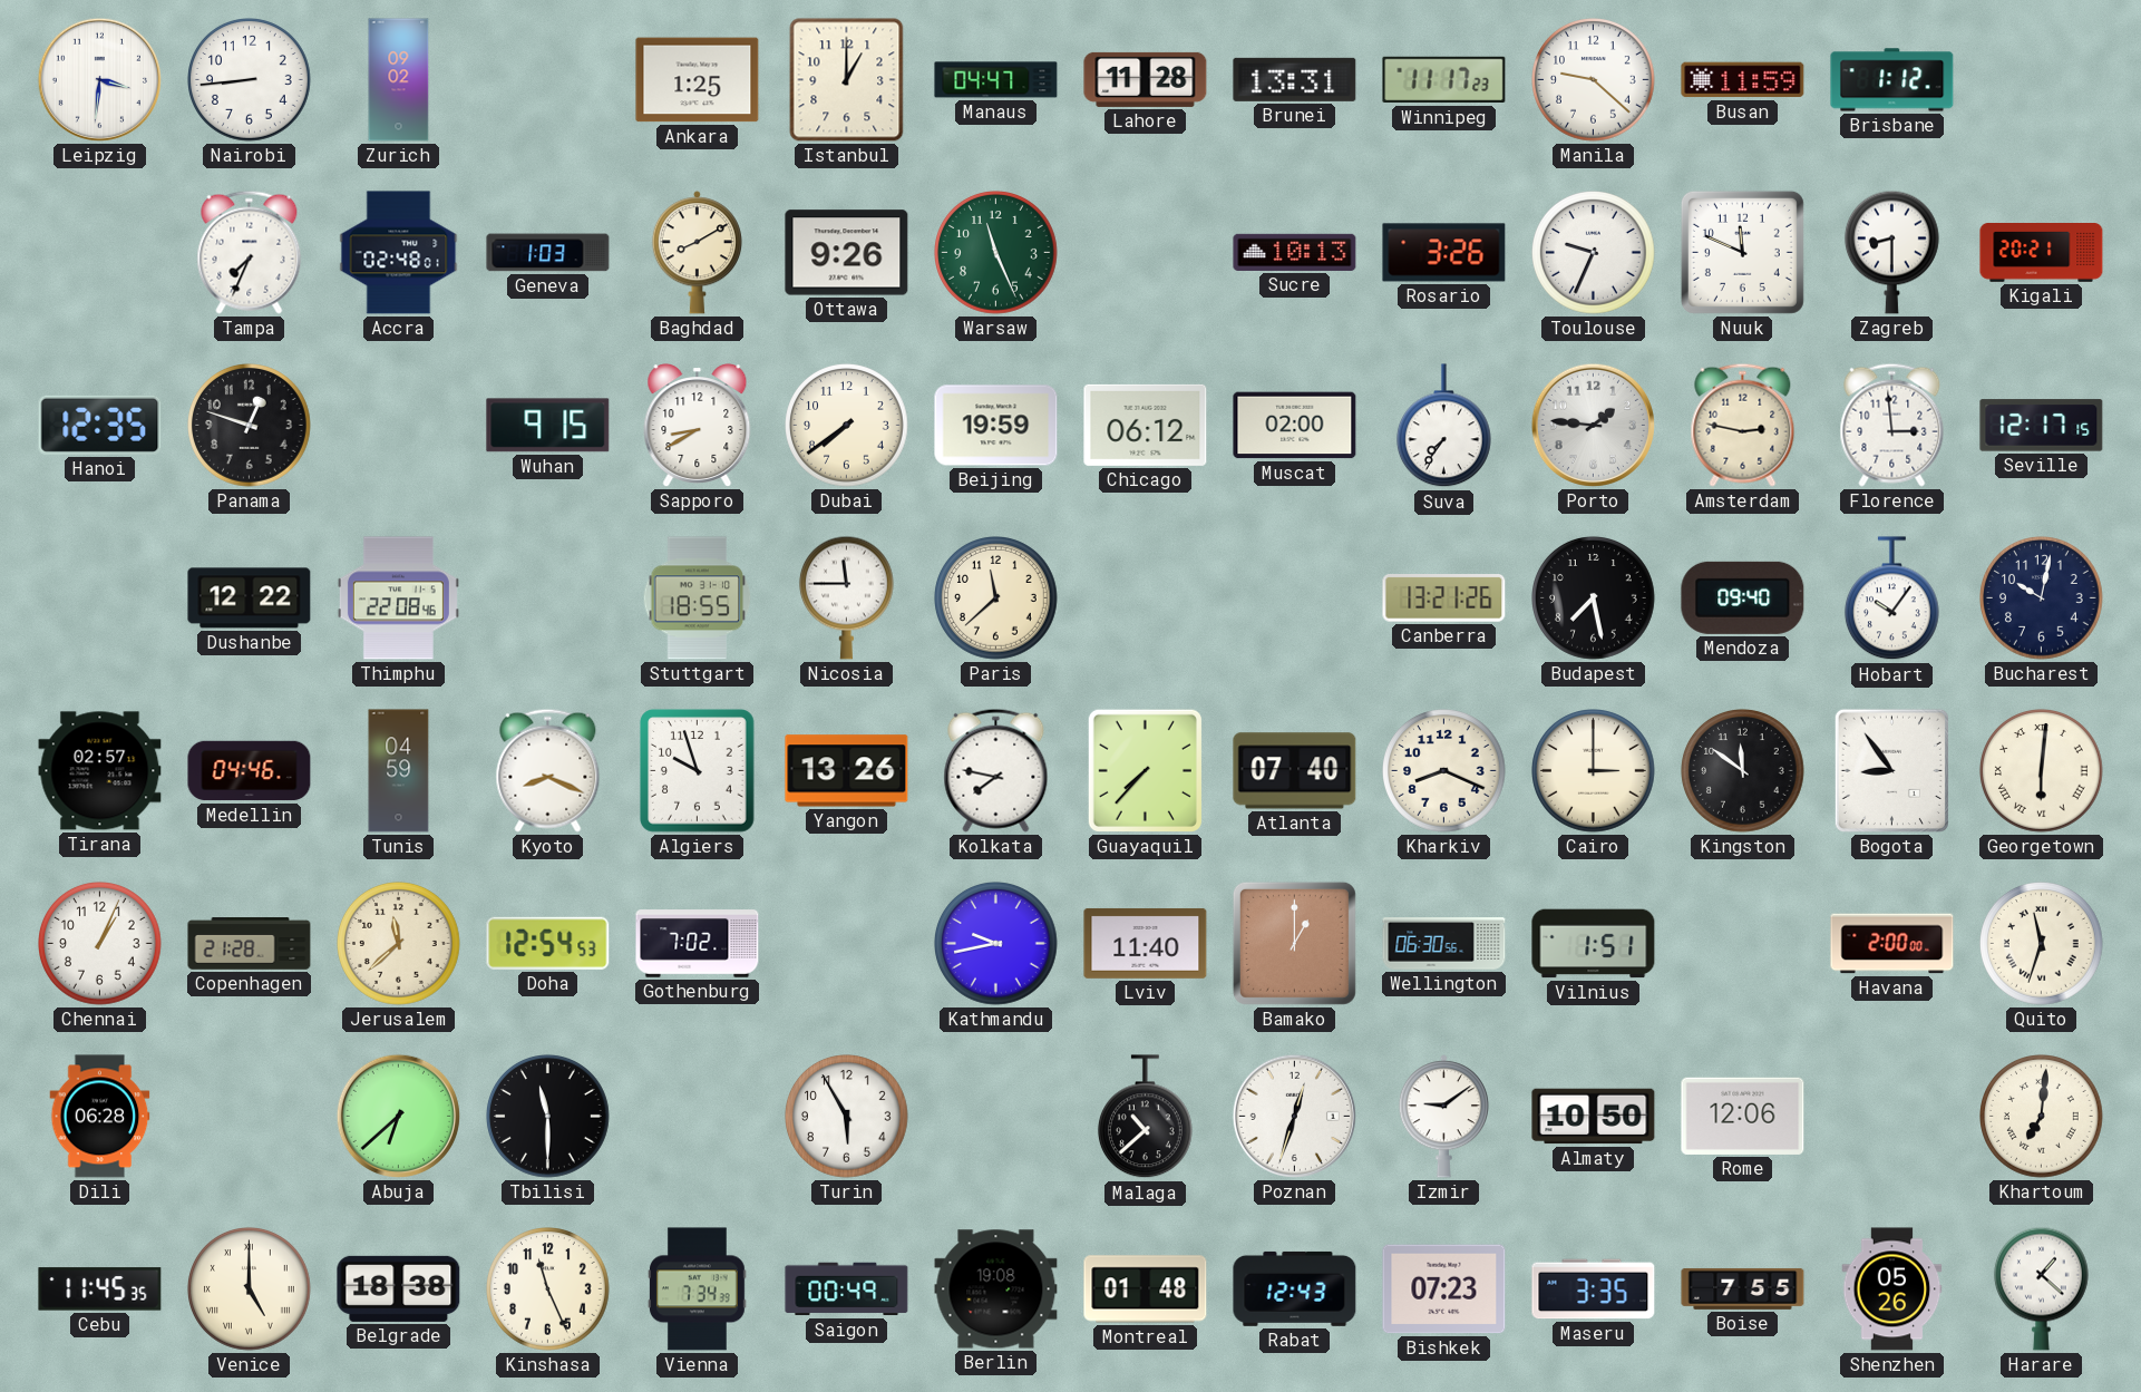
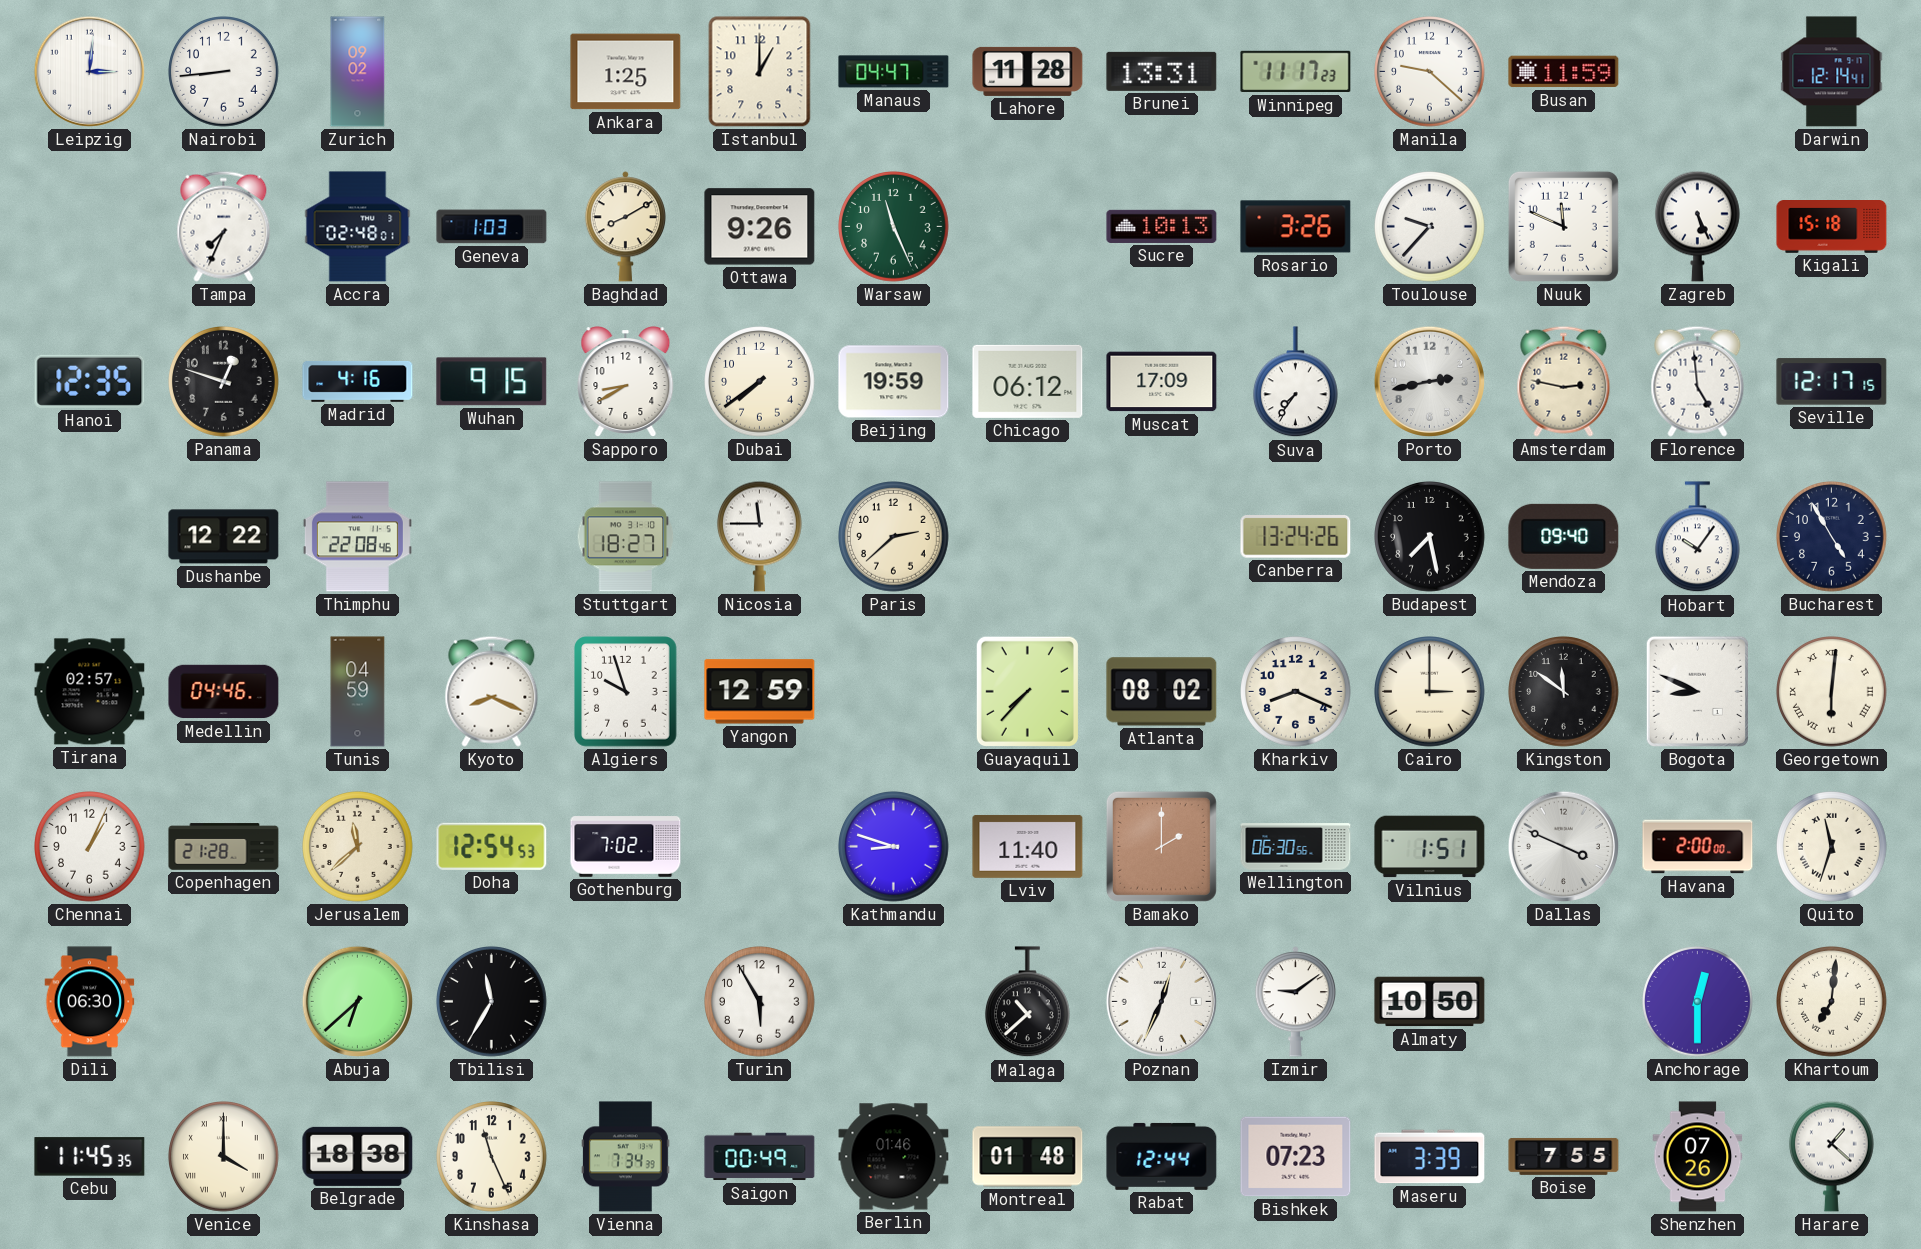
Leipzig: 3:31 -> 3:01 (89, 71)
Brisbane: 1:12 -> none (1892, 80)
Darwin: none -> 12:14 (1832, 72)
Toulouse: 9:34 -> 9:37 (1430, 227)
Zagreb: 8:30 -> 5:26 (1698, 226)
Kigali: 20:21 -> 15:18 (1832, 227)
Madrid: none -> 4:16 (358, 381)
Muscat: 02:00 -> 17:09 (1162, 382)
Porto: 1:46 -> 2:43 (1429, 381)
Florence: 2:59 -> 4:59 (1698, 381)
Stuttgart: 18:55 -> 18:27 (626, 537)
Paris: 11:38 -> 2:38 (894, 537)
Canberra: 13:21 -> 13:24 (1296, 537)
Bucharest: 10:02 -> 4:55 (1832, 537)
Yangon: 13:26 -> 12:59 (760, 692)
Kolkata: 7:47 -> none (996, 770)
Atlanta: 07:40 -> 08:02 (1162, 692)
Bogota: 8:54 -> 8:49 (1697, 691)
Kathmandu: 9:43 -> 8:48 (894, 847)
Bamako: 1:00 -> 2:00 (1161, 846)
Dallas: none -> 3:49 (1563, 846)
Dili: 06:28 -> 06:30 (90, 1002)
Tbilisi: 11:30 -> 11:35 (492, 1002)
Poznan: 12:33 -> 12:34 (1161, 1001)
Rome: 12:06 -> none (1743, 1116)
Anchorage: none -> 12:30 (1698, 1002)
Venice: 5:00 -> 4:00 (224, 1157)
Berlin: 19:08 -> 01:46 (894, 1157)
Rabat: 12:43 -> 12:44 (1162, 1156)
Maseru: 3:35 -> 3:39 (1430, 1157)
Shenzhen: 05:26 -> 07:26 (1698, 1157)
